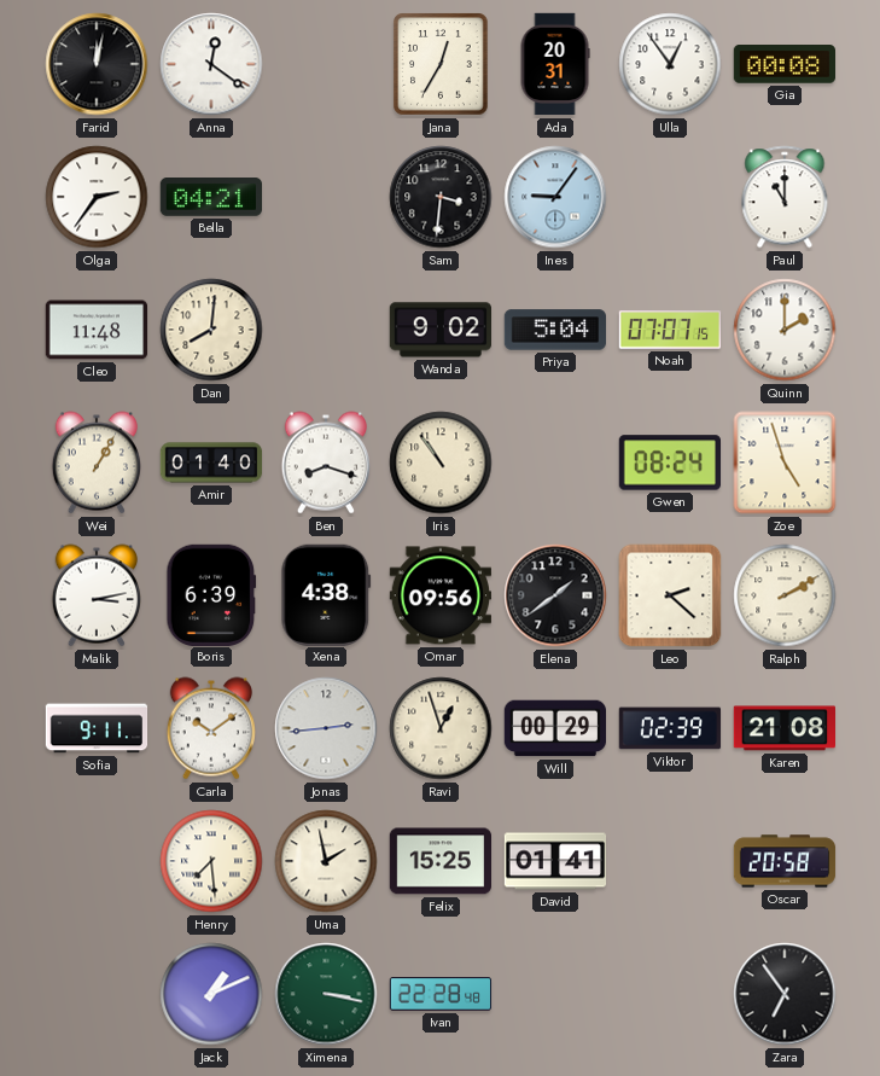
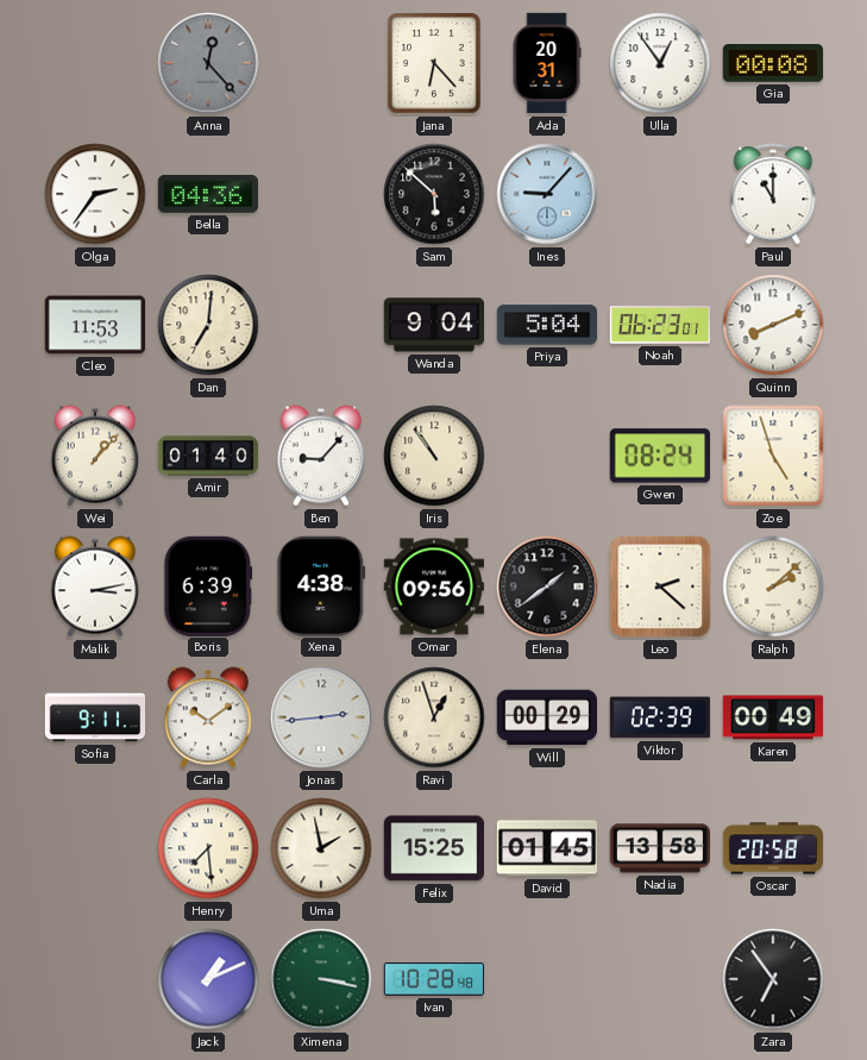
Farid: 12:02 -> none (97, 64)
Anna: 12:21 -> 12:23 (208, 63)
Anna dial: white -> grey (208, 63)
Jana: 12:35 -> 6:23 (434, 63)
Bella: 04:21 -> 04:36 (207, 195)
Sam: 3:31 -> 5:52 (434, 194)
Ines: 9:06 -> 9:07 (547, 194)
Cleo: 11:48 -> 11:53 (95, 325)
Dan: 8:01 -> 7:01 (208, 325)
Wanda: 9:02 -> 9:04 (434, 325)
Noah: 07:07 -> 06:23 (660, 325)
Quinn: 2:00 -> 8:11 (773, 325)
Wei: 1:05 -> 1:07 (94, 456)
Ben: 8:18 -> 9:07 (320, 456)
Ralph: 2:10 -> 2:08 (773, 587)
Karen: 21:08 -> 00:49 (772, 717)
David: 01:41 -> 01:45 (547, 848)
Nadia: none -> 13:58 (660, 848)
Ivan: 22:28 -> 10:28 (434, 979)
